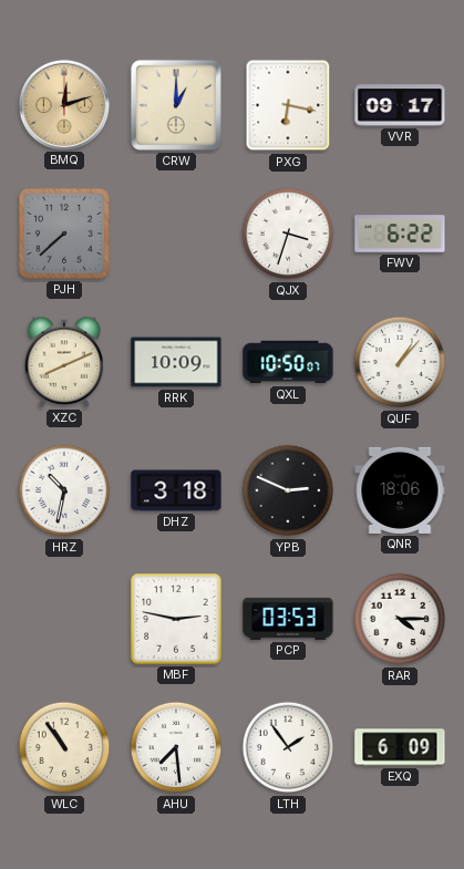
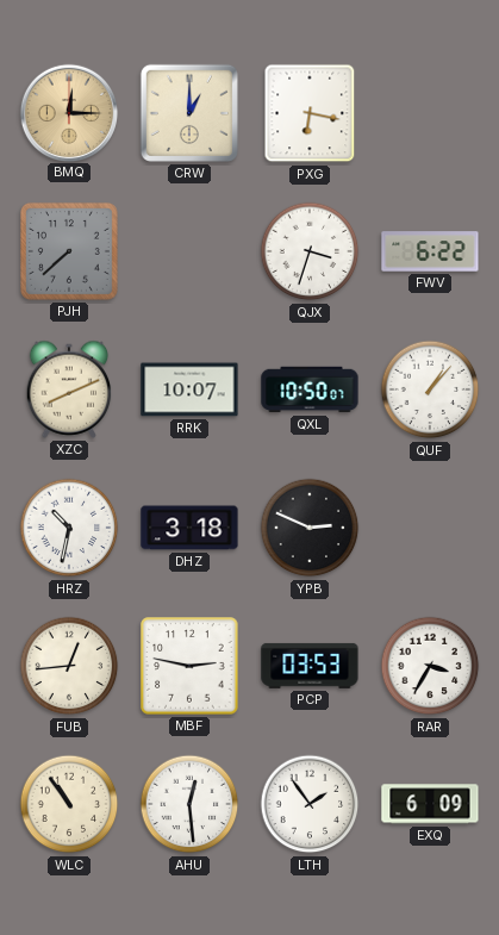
BMQ: 12:12 -> 12:15 (68, 112)
VVR: 09:17 -> none (400, 105)
RRK: 10:09 -> 10:07 (189, 389)
QNR: 18:06 -> none (400, 490)
FUB: none -> 12:44 (69, 666)
RAR: 4:15 -> 3:35 (430, 666)
AHU: 7:29 -> 12:29 (189, 804)
